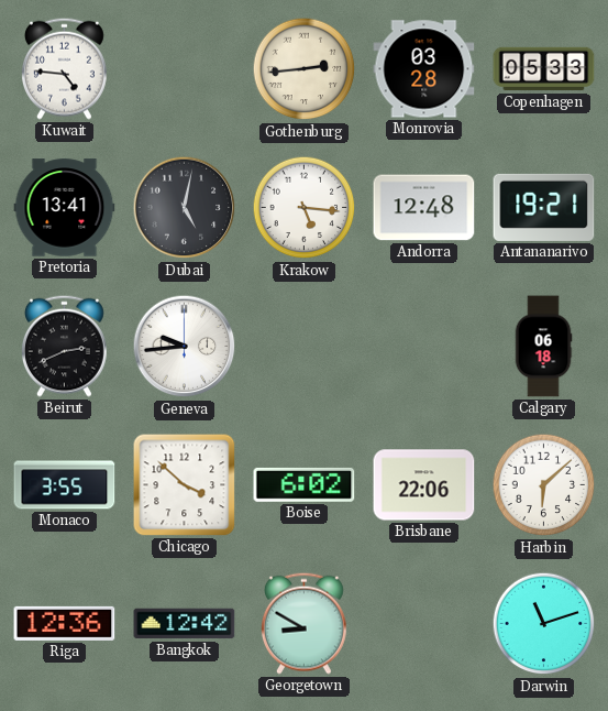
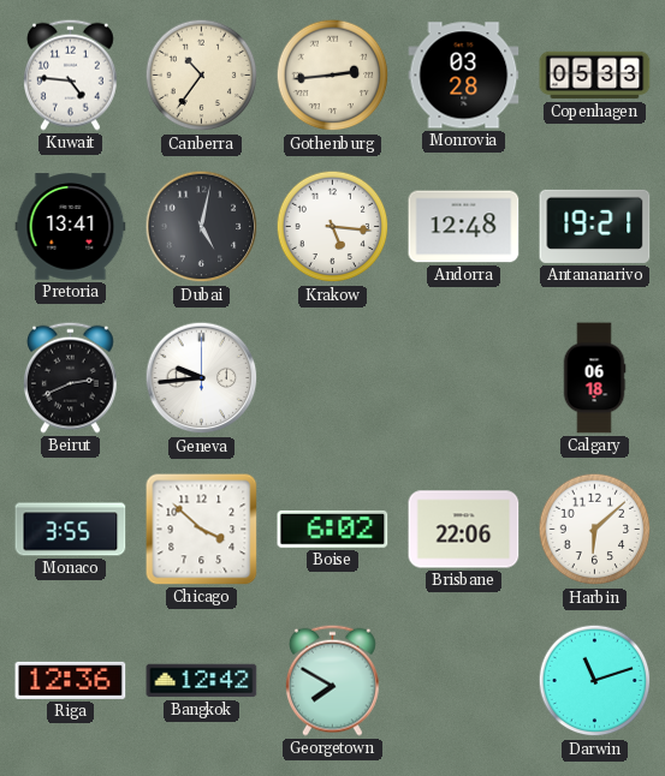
Canberra: none -> 10:36 (202, 76)
Georgetown: 8:50 -> 7:50 (332, 680)
